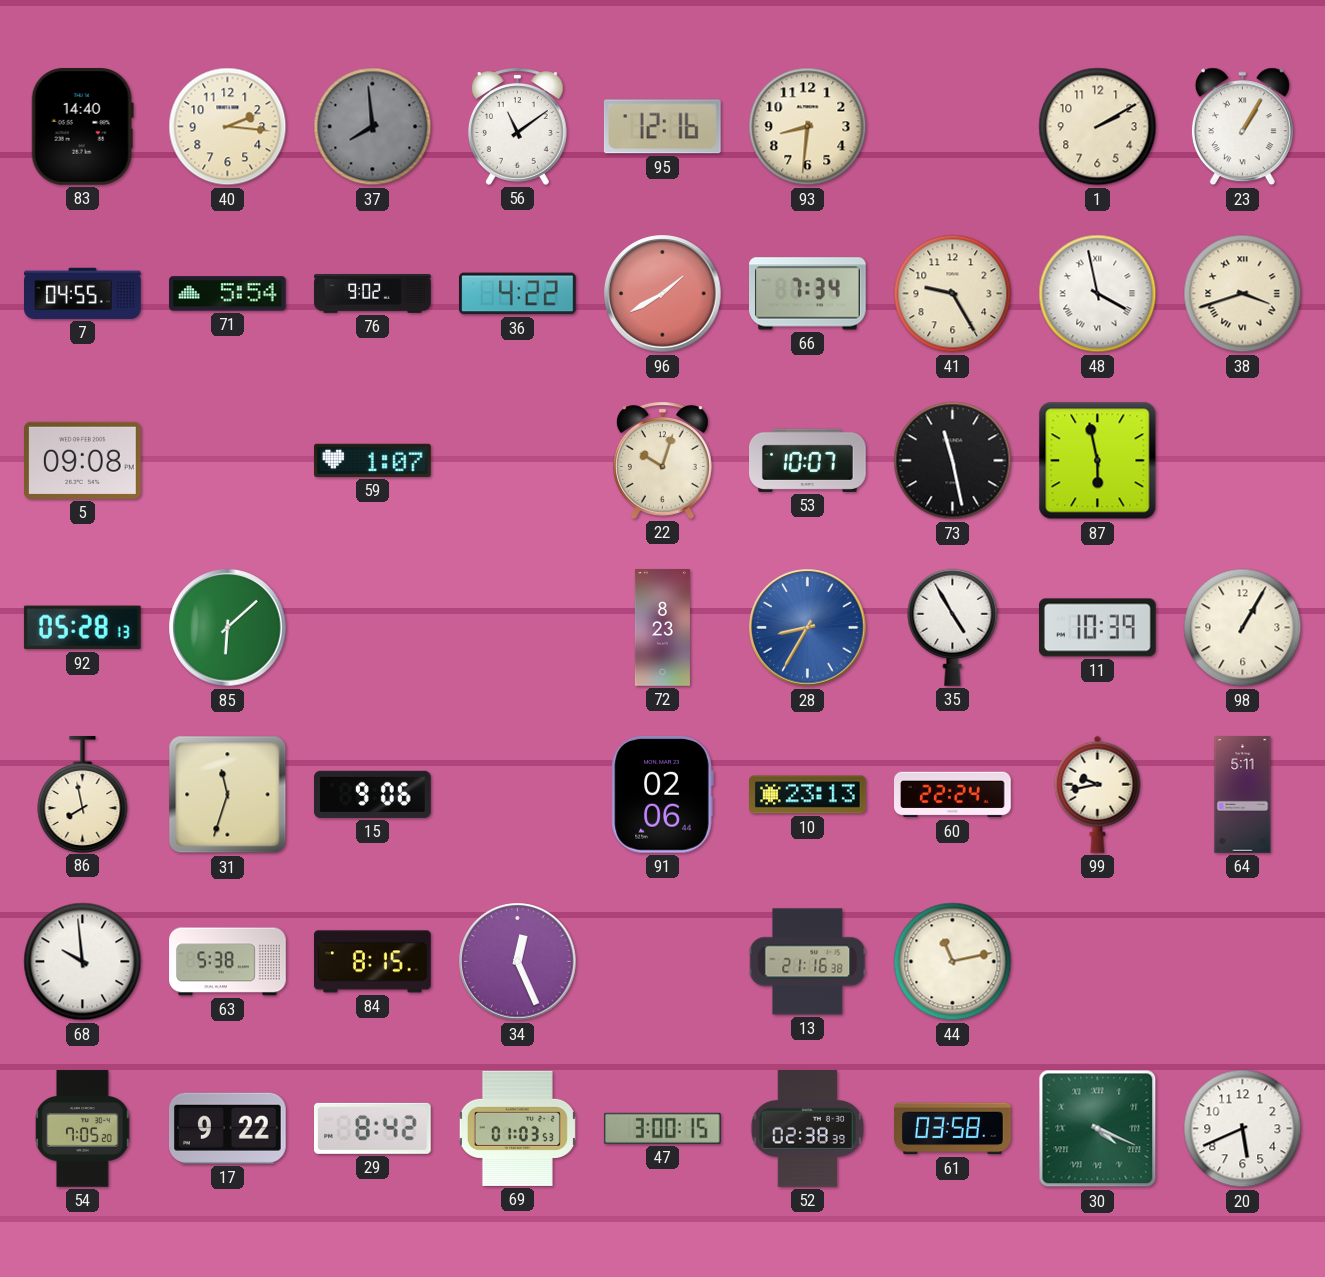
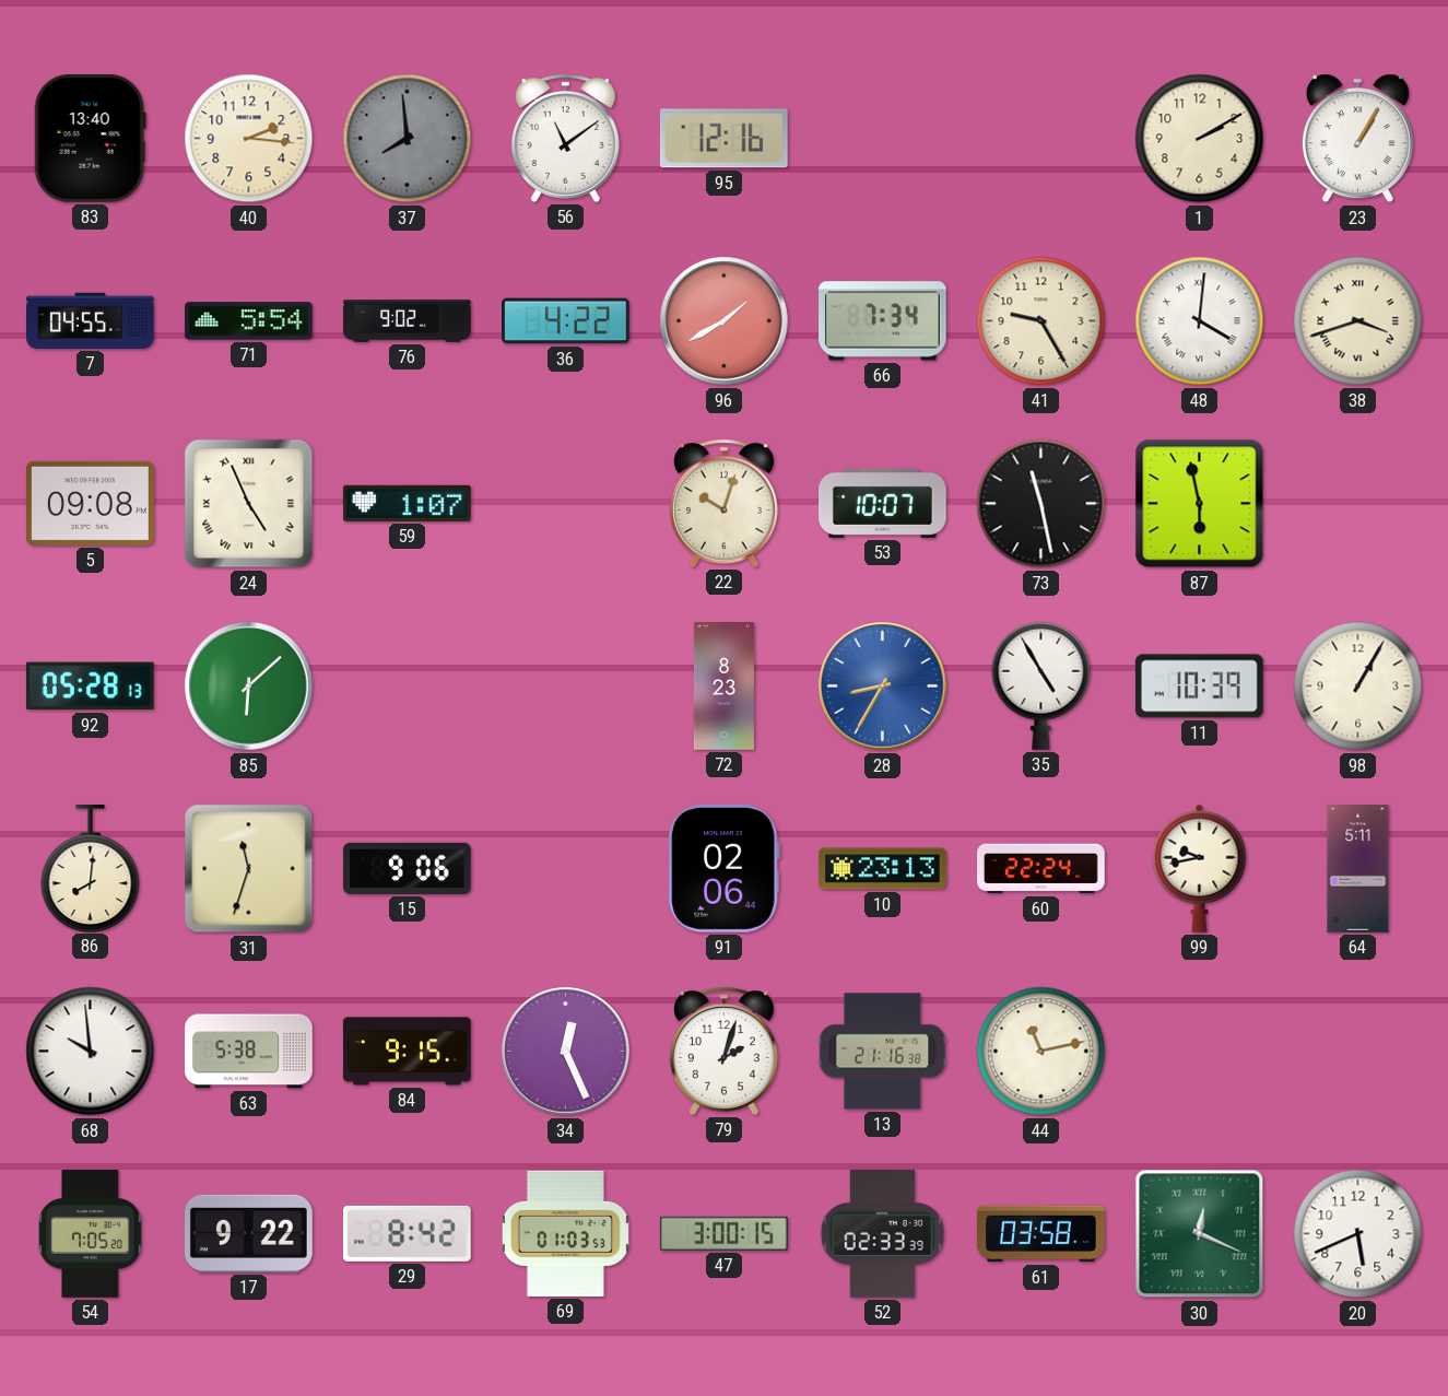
83: 14:40 -> 13:40 (90, 139)
93: 8:31 -> none (808, 127)
48: 3:58 -> 4:01 (1200, 321)
24: none -> 4:56 (249, 504)
86: 7:58 -> 8:01 (91, 869)
84: 8:15 -> 9:15 (408, 1052)
79: none -> 2:03 (723, 1051)
52: 02:38 -> 02:33 (882, 1234)
30: 4:19 -> 12:19 (1200, 1234)
